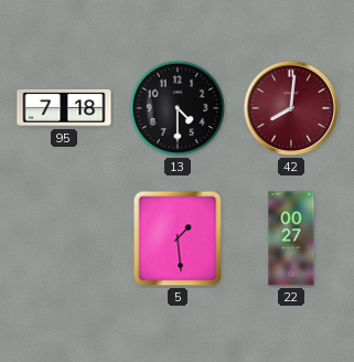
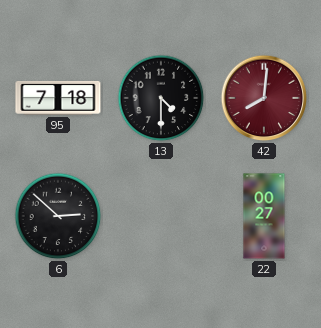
6: none -> 2:52 (58, 216)
5: 1:29 -> none (178, 238)
